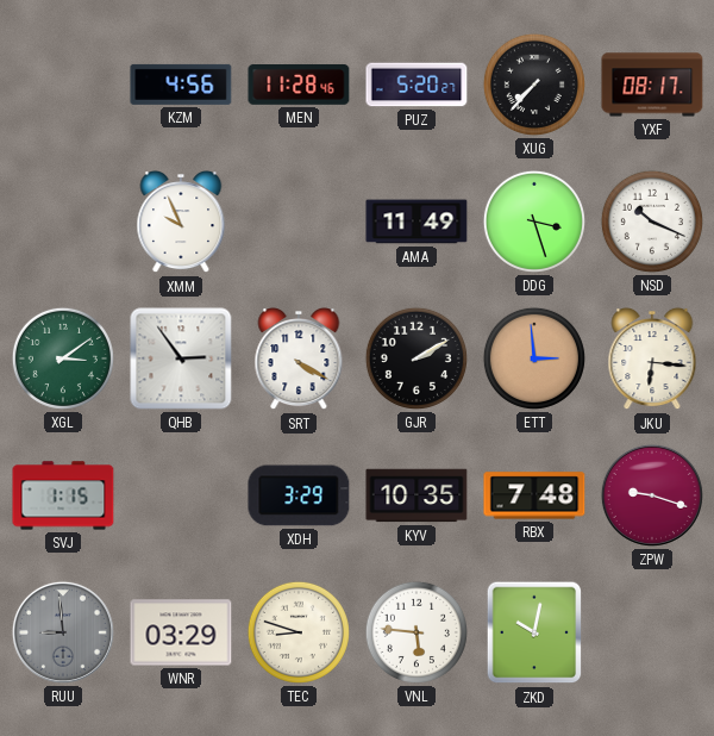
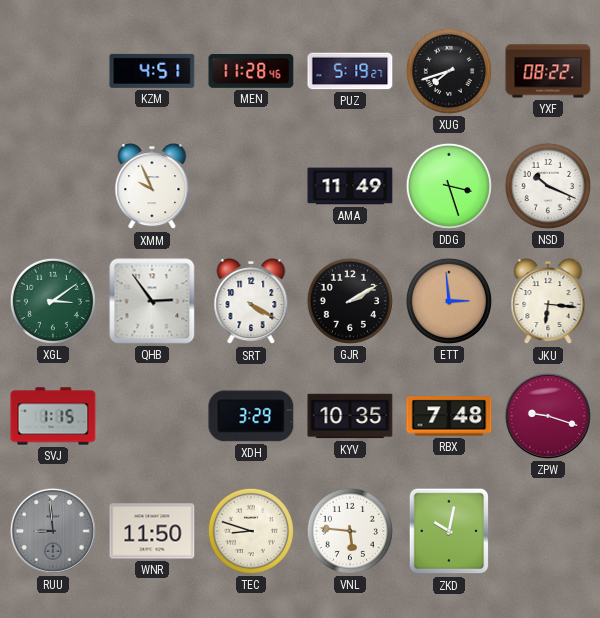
KZM: 4:56 -> 4:51 (152, 71)
PUZ: 5:20 -> 5:19 (350, 71)
XUG: 7:37 -> 7:42 (449, 71)
YXF: 08:17 -> 08:22 (548, 71)
WNR: 03:29 -> 11:50 (152, 531)
